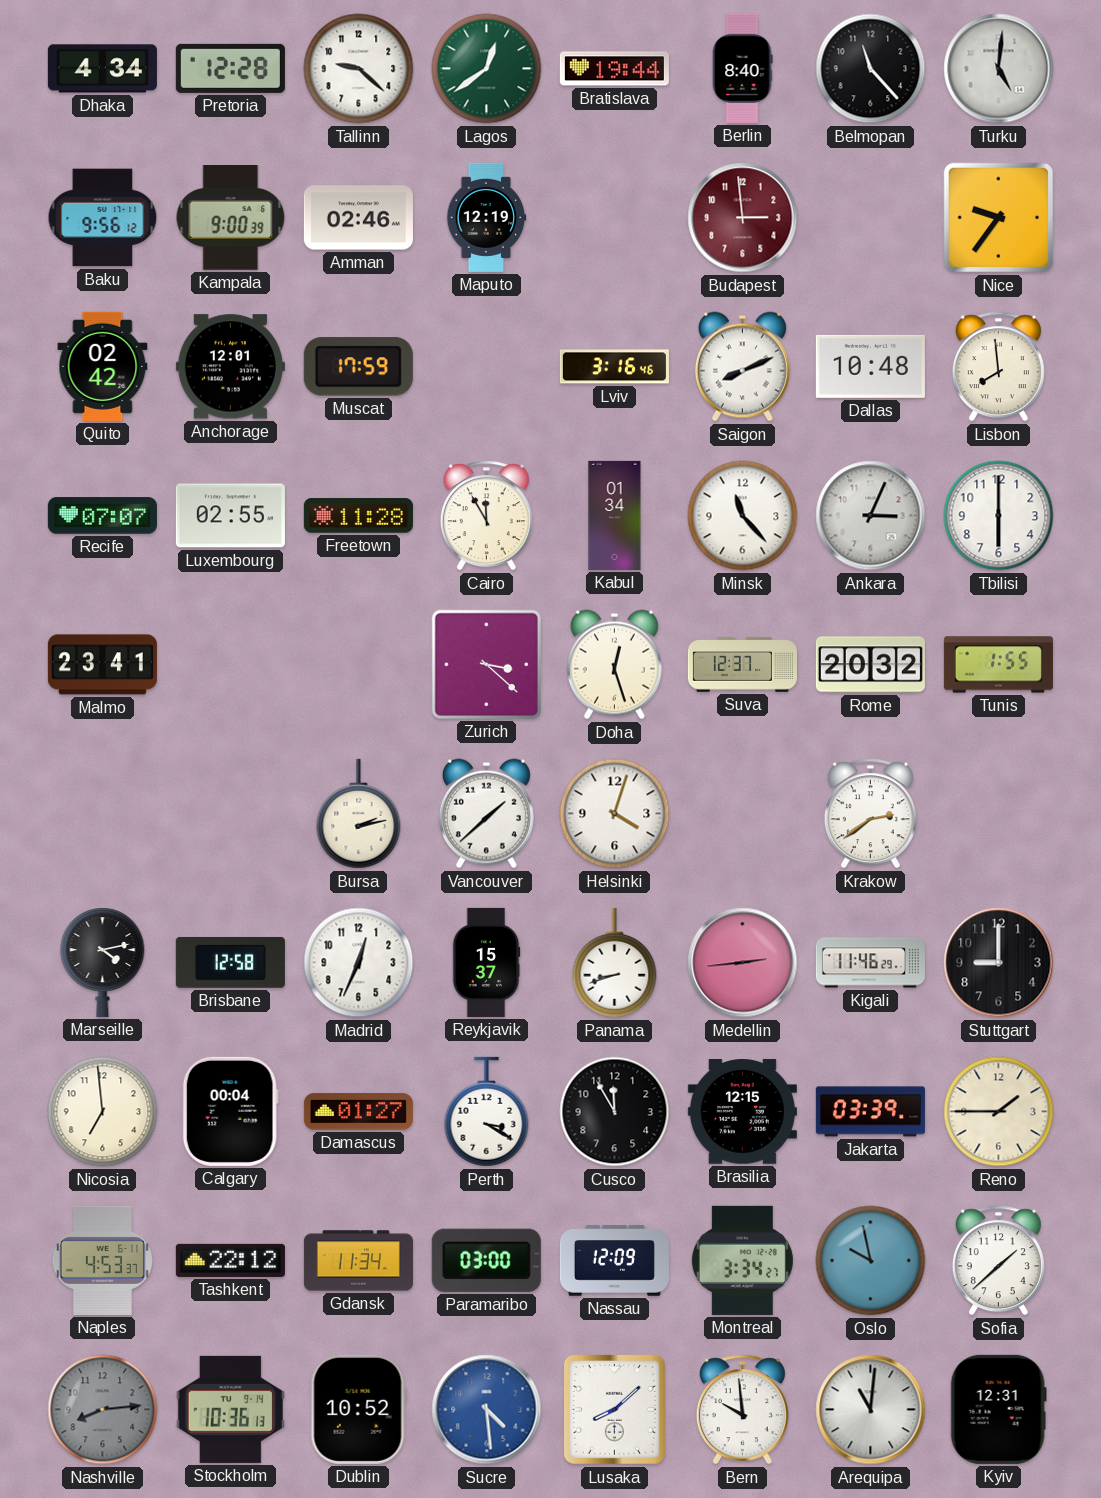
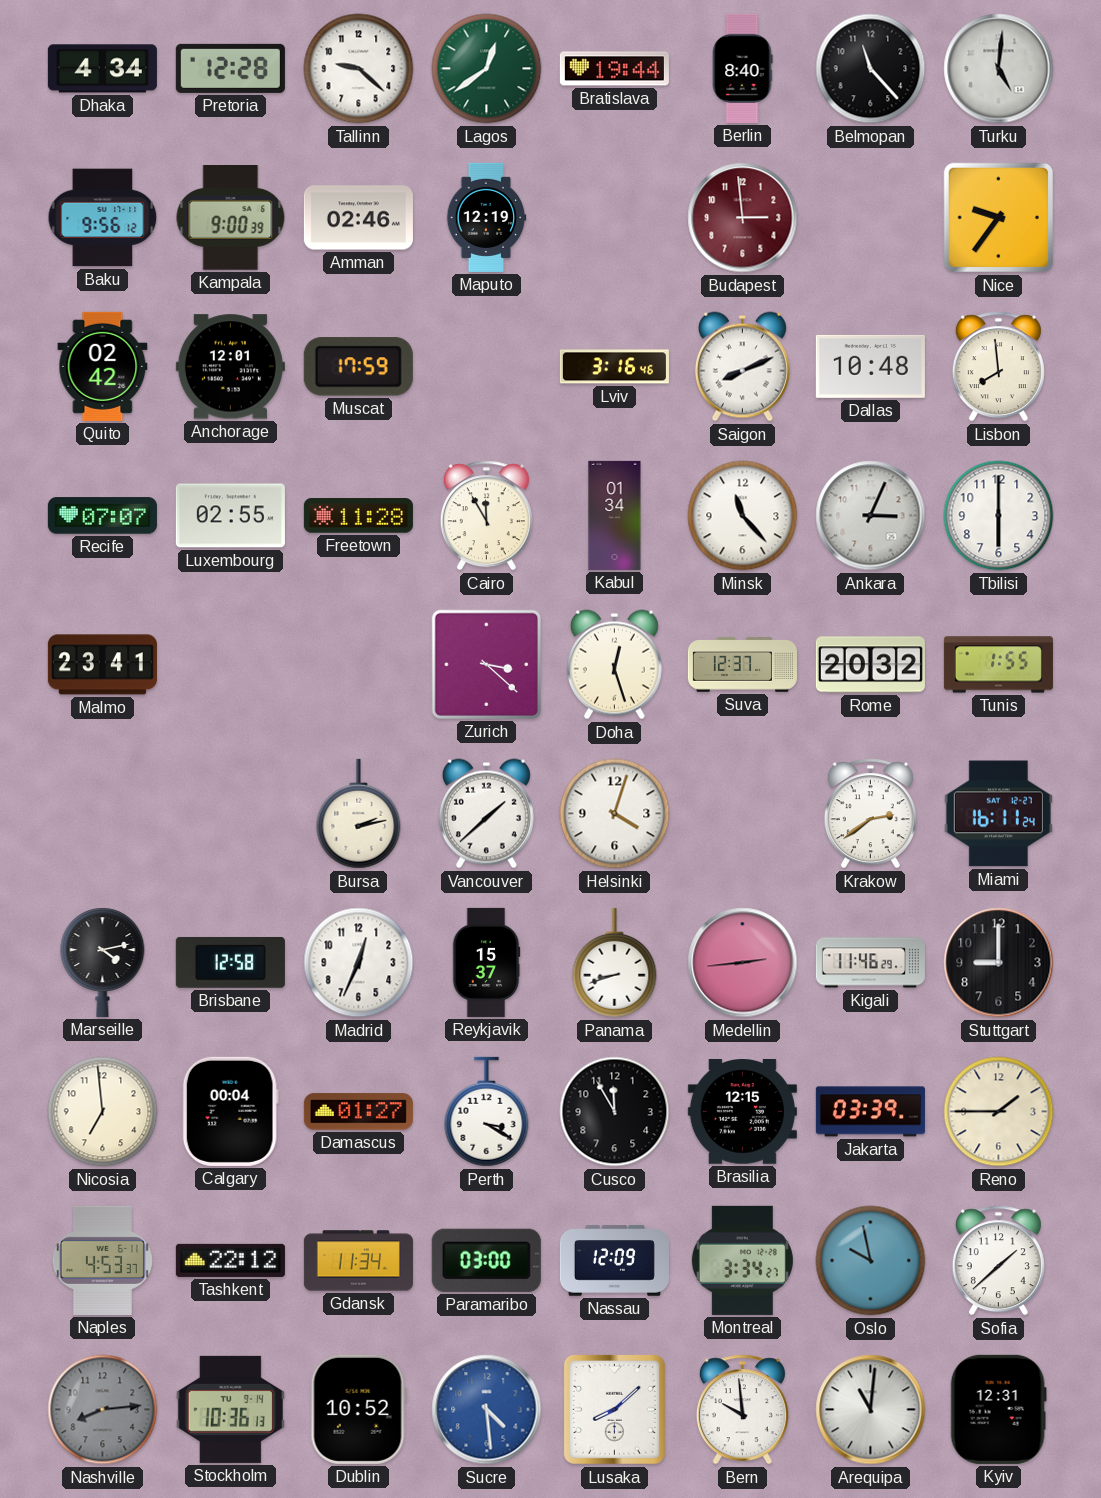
Miami: none -> 16:11 (998, 814)
